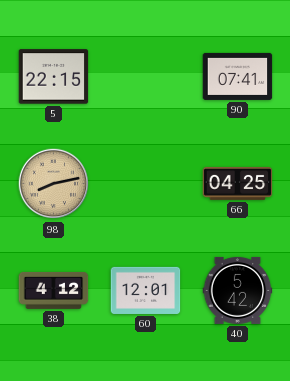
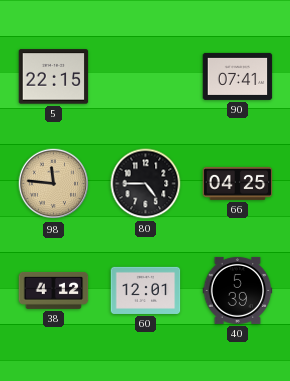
98: 8:13 -> 11:46 (54, 184)
80: none -> 4:45 (146, 184)
40: 5:42 -> 5:39 (238, 290)
